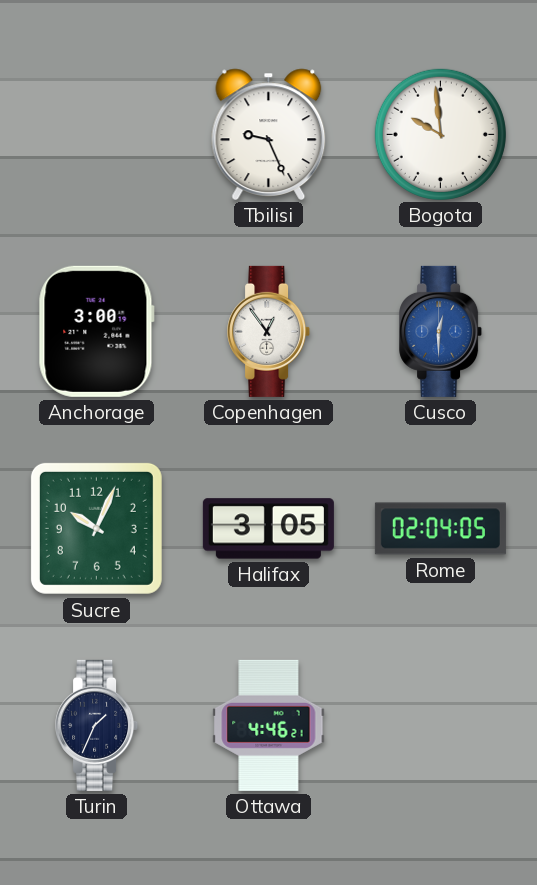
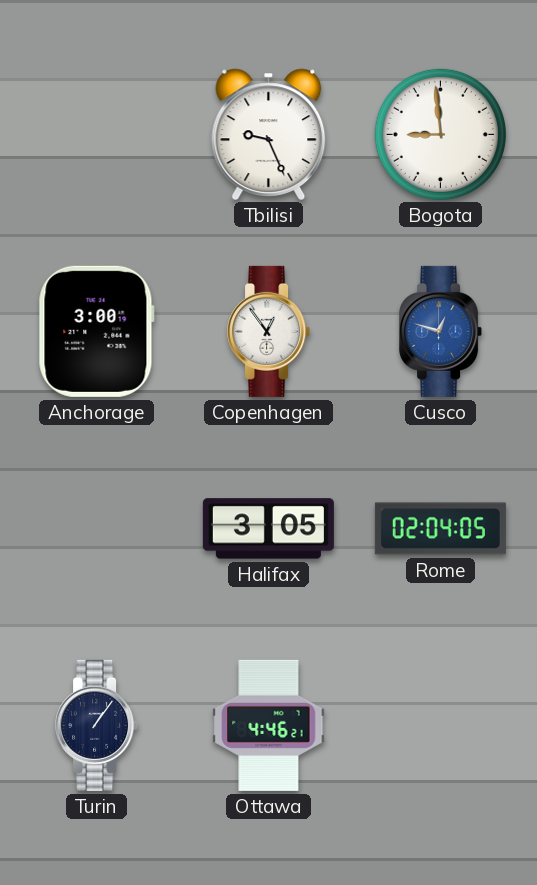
Bogota: 9:59 -> 8:59 (440, 134)
Cusco: 12:30 -> 12:48 (441, 331)
Sucre: 10:04 -> none (96, 528)
Turin: 1:34 -> 1:06 (97, 725)
